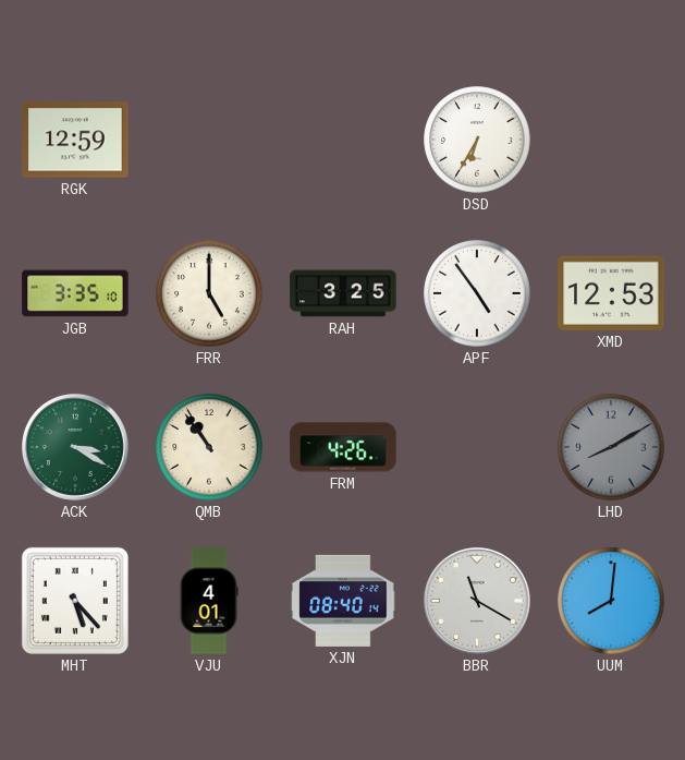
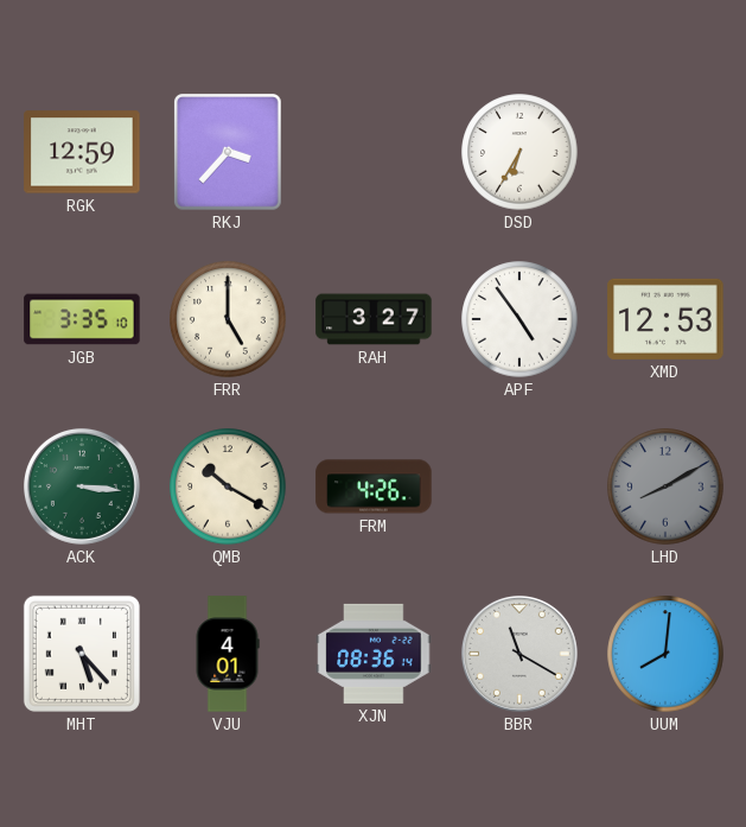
RKJ: none -> 3:37 (229, 153)
RAH: 3:25 -> 3:27 (374, 319)
ACK: 3:20 -> 3:16 (82, 486)
QMB: 10:54 -> 10:20 (228, 486)
XJN: 08:40 -> 08:36 (374, 654)
